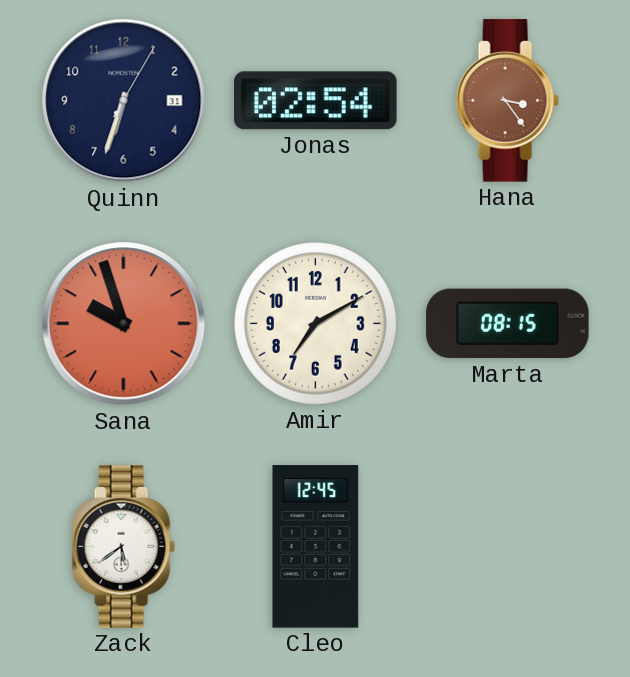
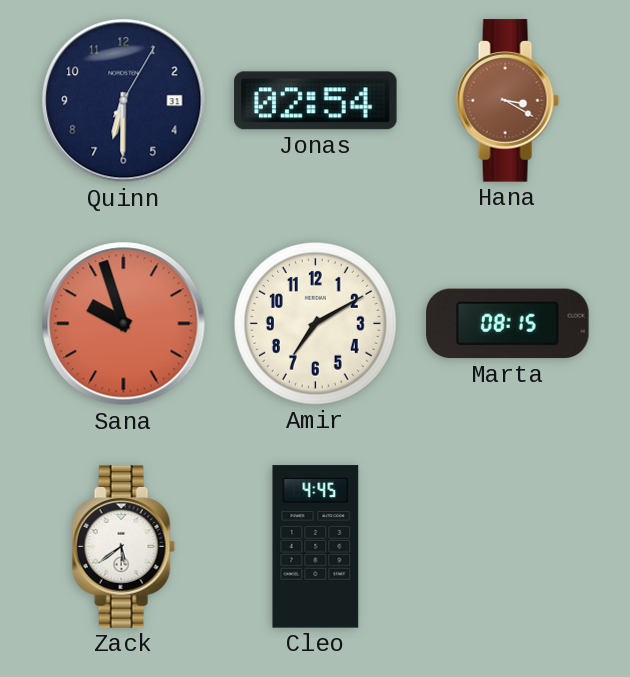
Quinn: 6:33 -> 6:30 (124, 101)
Hana: 3:24 -> 3:20 (507, 101)
Cleo: 12:45 -> 4:45 (316, 547)
